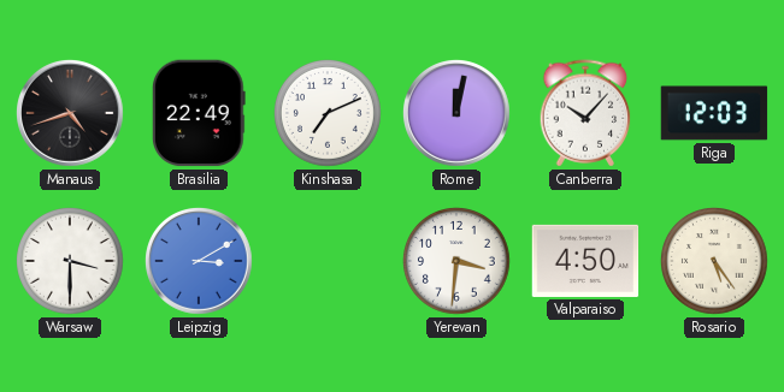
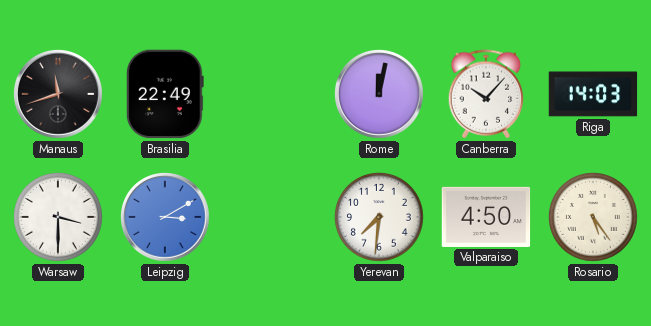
Manaus: 4:42 -> 11:42 (59, 95)
Kinshasa: 7:11 -> none (329, 114)
Riga: 12:03 -> 14:03 (593, 94)
Yerevan: 3:31 -> 7:31 (380, 218)
